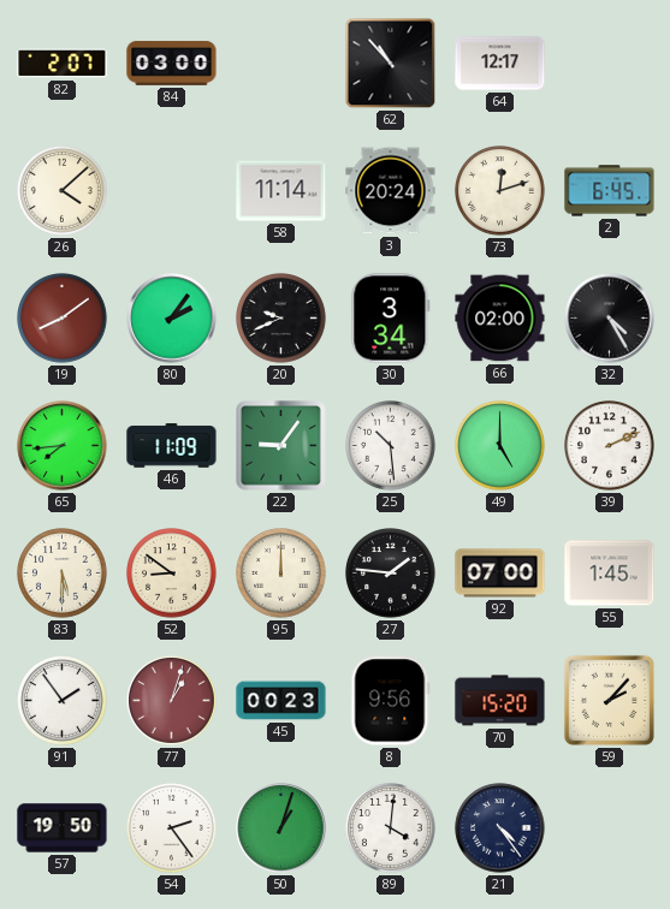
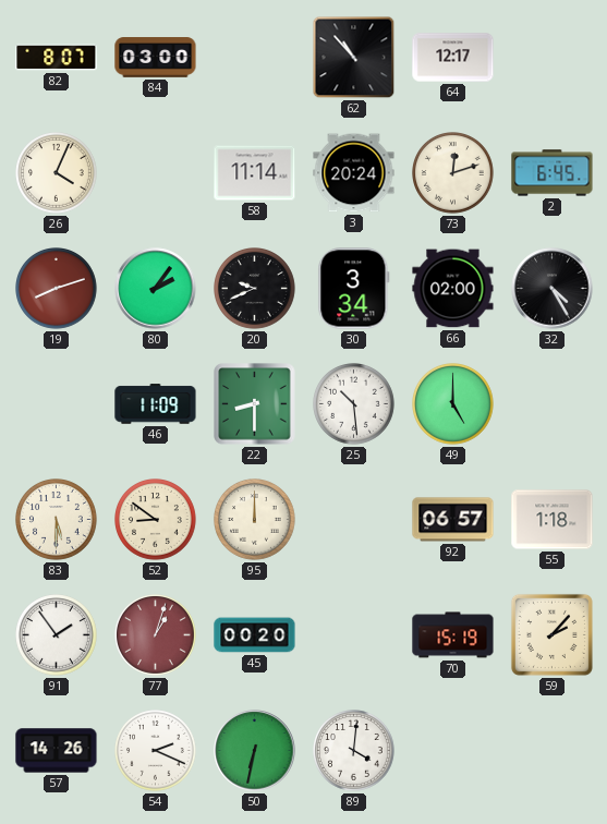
82: 2:07 -> 8:07 (57, 58)
26: 4:08 -> 4:04 (57, 173)
19: 8:09 -> 8:12 (57, 289)
65: 7:44 -> none (63, 446)
22: 9:06 -> 8:30 (255, 404)
39: 2:11 -> none (610, 446)
27: 1:46 -> none (391, 574)
92: 07:00 -> 06:57 (453, 520)
55: 1:45 -> 1:18 (553, 520)
45: 00:23 -> 00:20 (255, 635)
8: 9:56 -> none (391, 701)
70: 15:20 -> 15:19 (453, 635)
57: 19:50 -> 14:26 (57, 751)
54: 2:24 -> 2:19 (156, 751)
50: 1:03 -> 6:32 (255, 751)
21: 4:24 -> none (500, 828)
